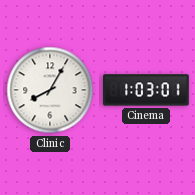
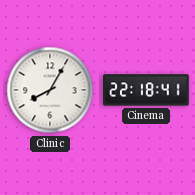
Cinema: 1:03 -> 22:18 (146, 90)
